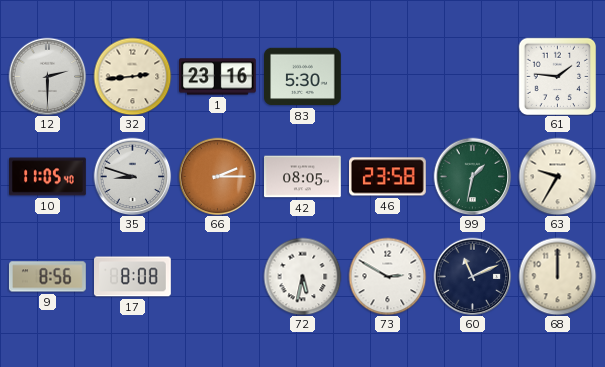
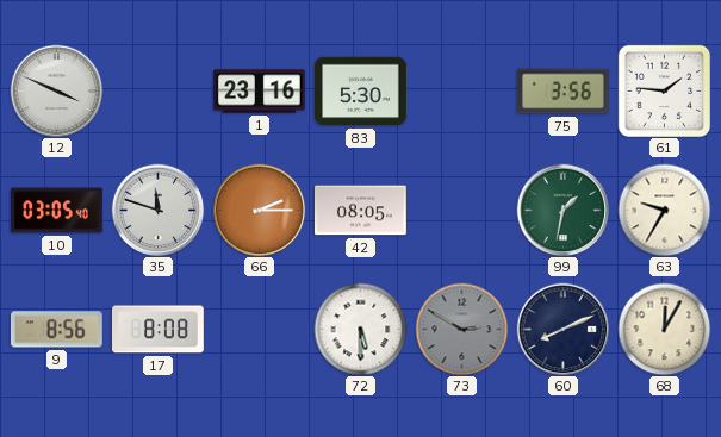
12: 2:30 -> 3:49 (56, 90)
32: 2:44 -> none (132, 76)
75: none -> 3:56 (564, 92)
10: 11:05 -> 03:05 (57, 211)
35: 8:48 -> 11:48 (157, 210)
46: 23:58 -> none (388, 177)
72: 5:32 -> 5:30 (360, 329)
73 dial: white -> grey (461, 329)
60: 11:11 -> 8:11 (562, 329)
68: 12:00 -> 12:05 (664, 329)
